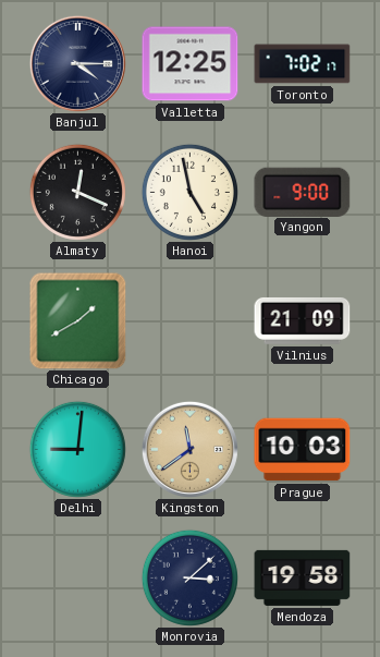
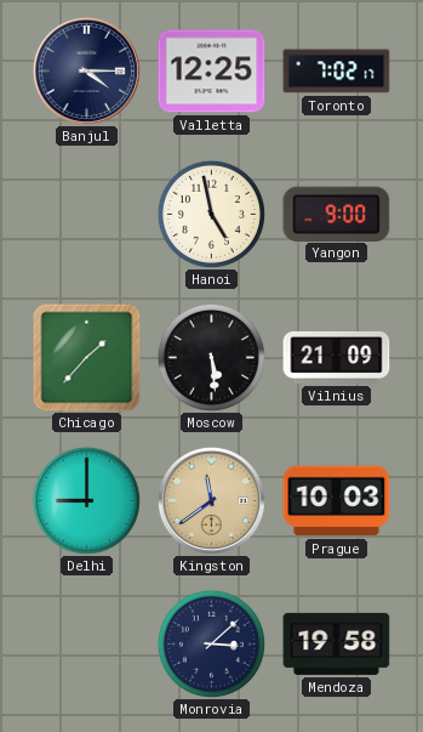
Almaty: 12:19 -> none (77, 192)
Chicago: 1:40 -> 1:37 (87, 358)
Moscow: none -> 5:29 (211, 357)
Delhi: 9:01 -> 9:00 (86, 500)
